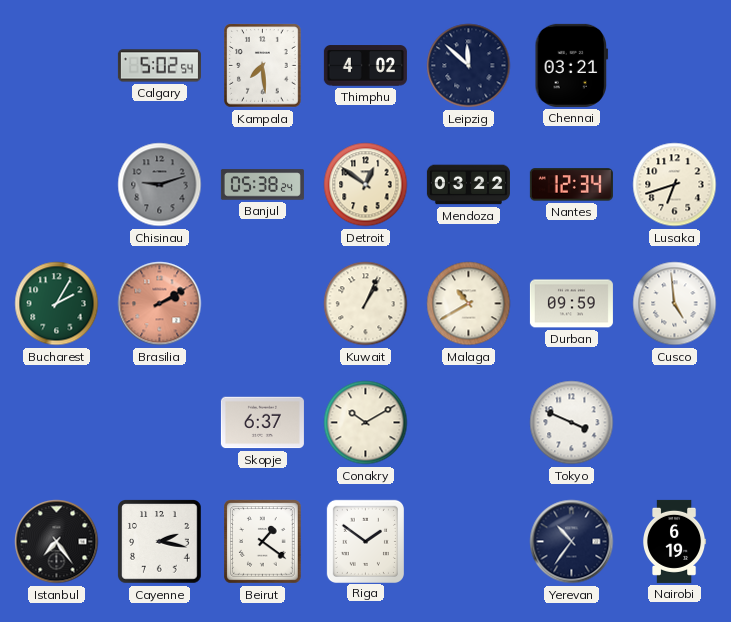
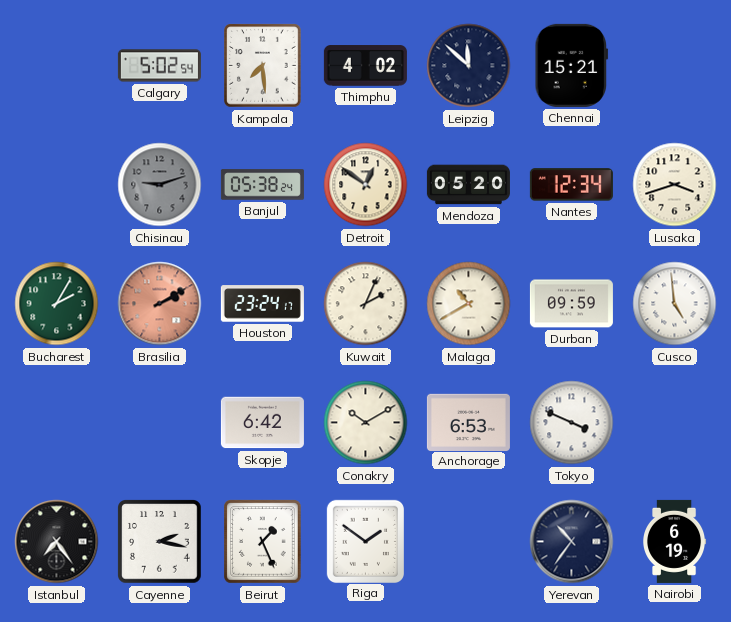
Chennai: 03:21 -> 15:21 (572, 65)
Mendoza: 03:22 -> 05:20 (468, 185)
Lusaka: 6:42 -> 3:42 (675, 185)
Houston: none -> 23:24 (262, 304)
Kuwait: 1:04 -> 2:04 (366, 304)
Skopje: 6:37 -> 6:42 (262, 423)
Anchorage: none -> 6:53 (468, 422)
Beirut: 1:21 -> 1:26 (263, 542)
